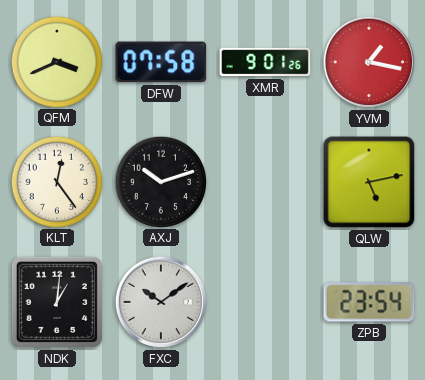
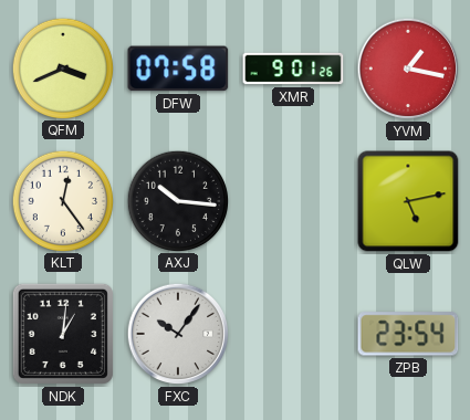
AXJ: 10:12 -> 10:16 (177, 200)
FXC: 10:09 -> 10:06 (178, 334)
